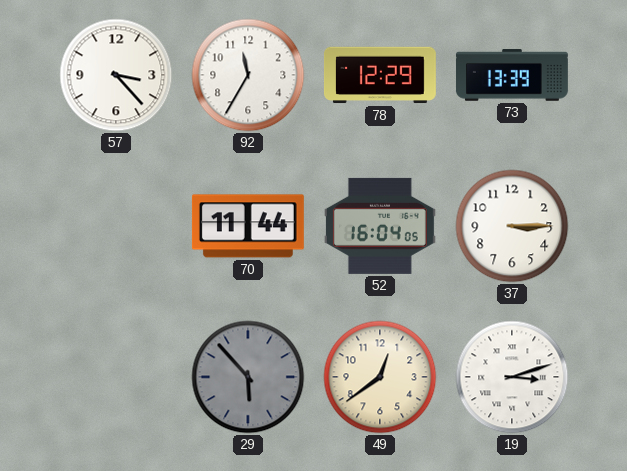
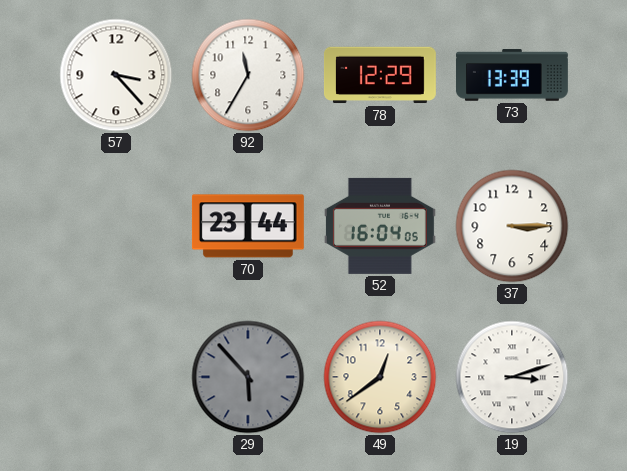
70: 11:44 -> 23:44 (248, 226)
